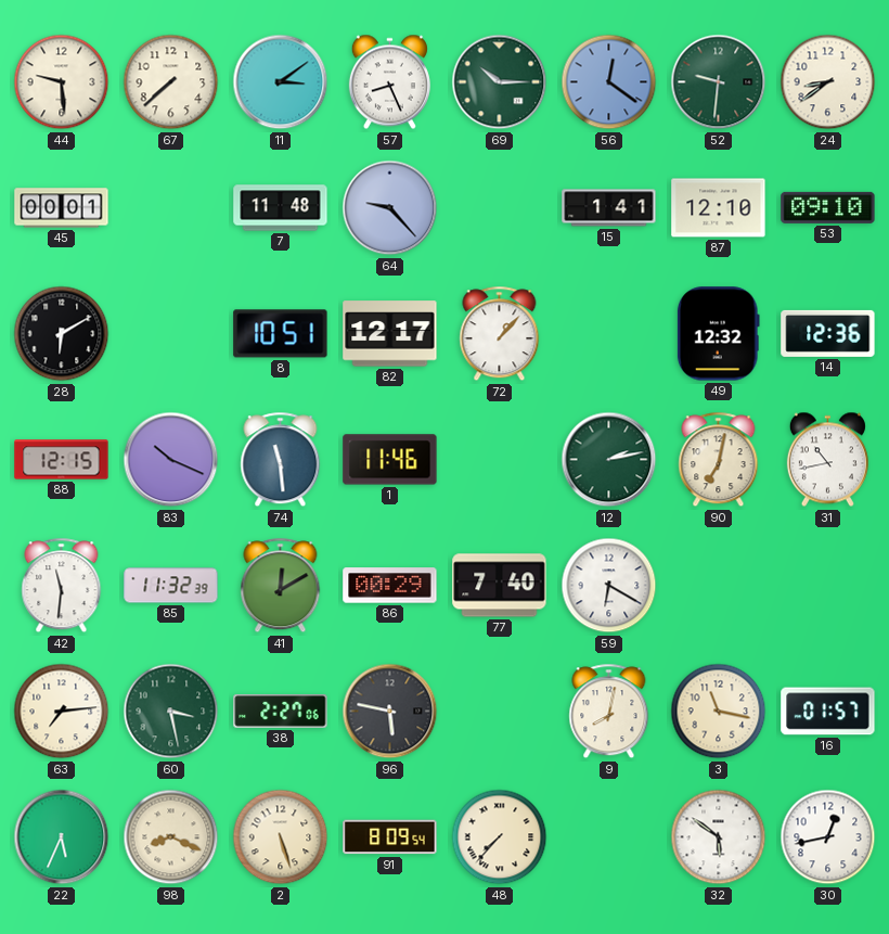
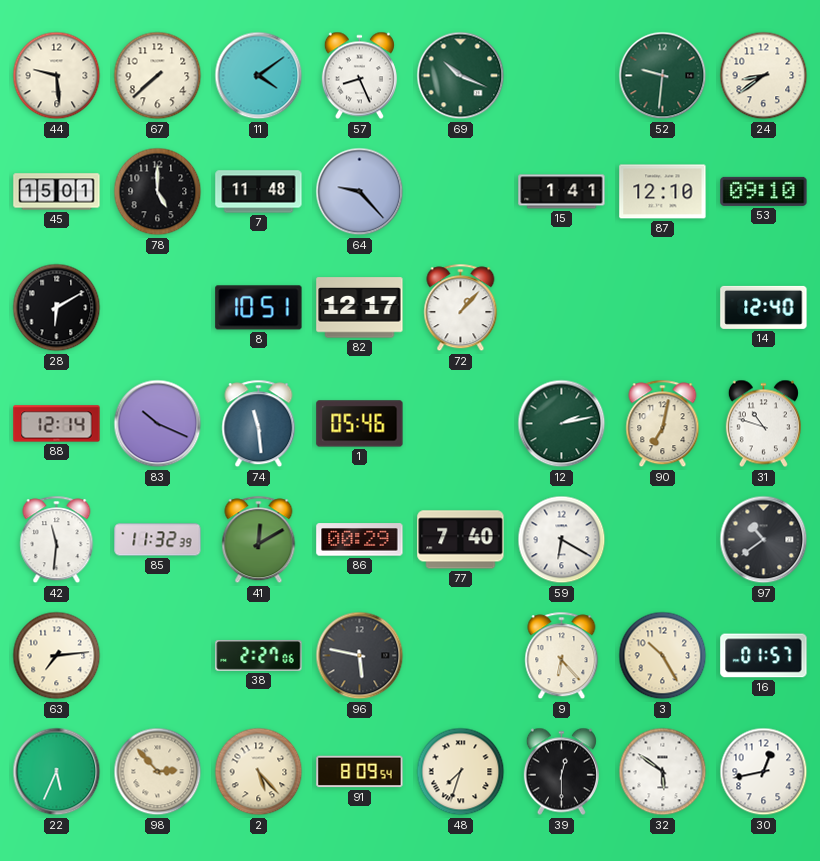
11: 3:09 -> 4:09 (259, 76)
69: 10:15 -> 10:19 (461, 76)
56: 12:21 -> none (609, 82)
45: 00:01 -> 15:01 (57, 192)
78: none -> 5:00 (158, 192)
49: 12:32 -> none (718, 334)
14: 12:36 -> 12:40 (764, 307)
88: 12:15 -> 12:14 (57, 424)
1: 11:46 -> 05:46 (360, 424)
31: 10:43 -> 10:48 (763, 424)
97: none -> 10:39 (764, 540)
60: 3:28 -> none (171, 712)
9: 8:02 -> 6:23 (562, 656)
3: 11:17 -> 10:25 (663, 656)
98: 8:19 -> 2:53 (158, 772)
2: 5:27 -> 5:23 (259, 772)
48: 7:37 -> 7:33 (461, 772)
39: none -> 12:30 (561, 772)
